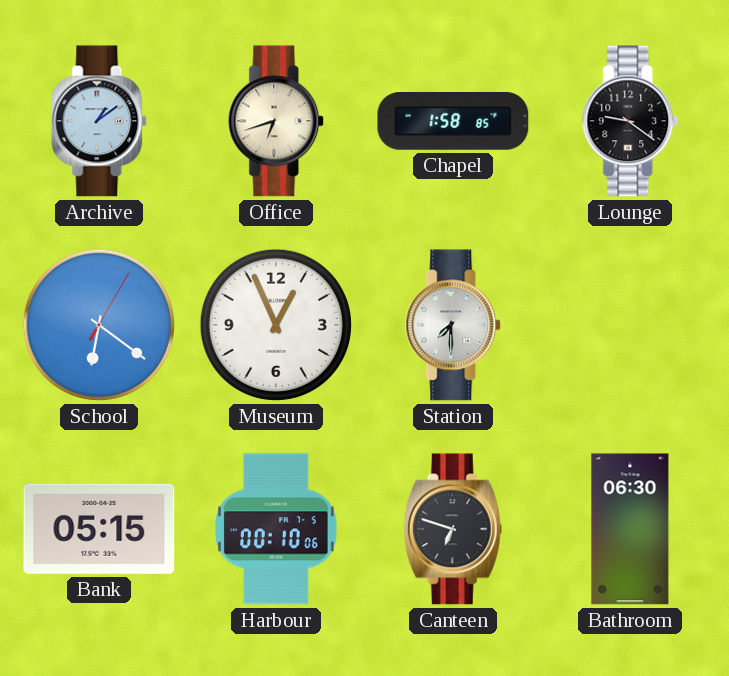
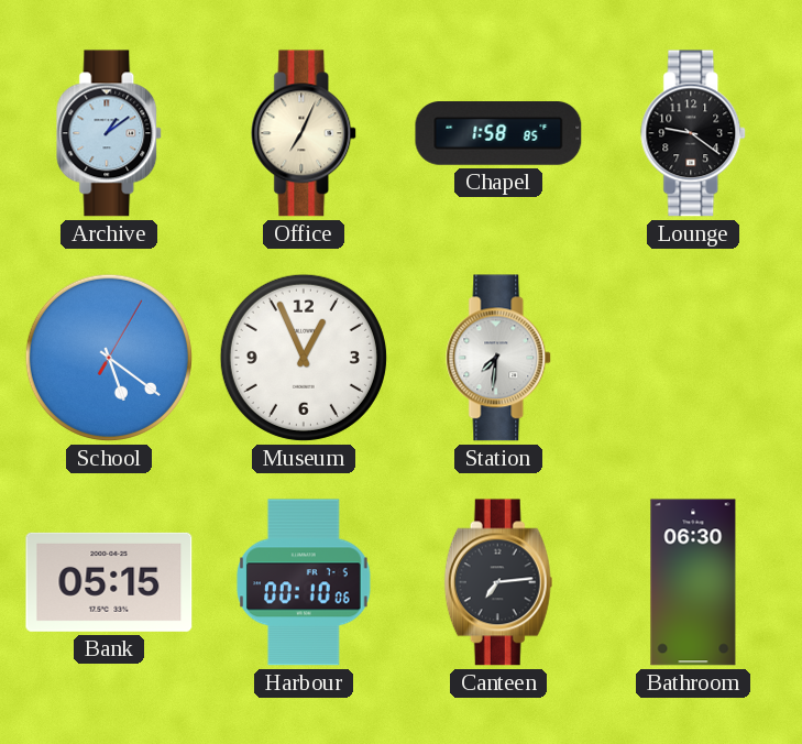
Office: 6:42 -> 7:04 (305, 133)
School: 6:21 -> 5:21 (109, 358)
Station: 7:30 -> 7:31 (499, 358)
Canteen: 6:48 -> 7:14 (498, 582)
